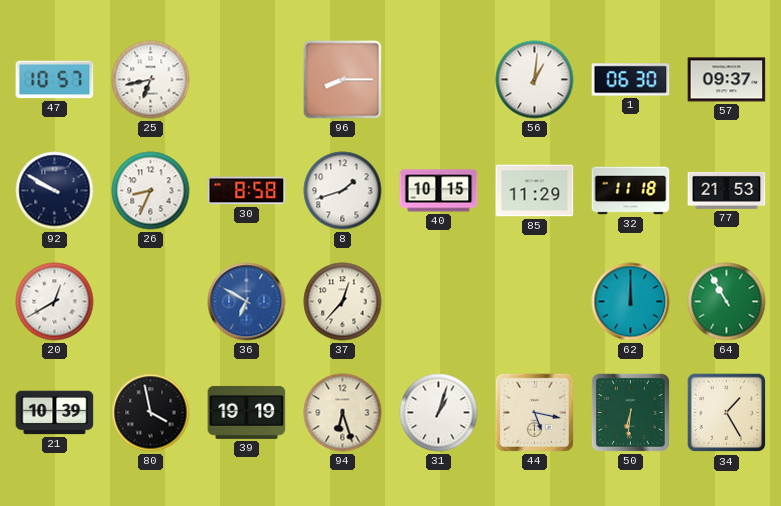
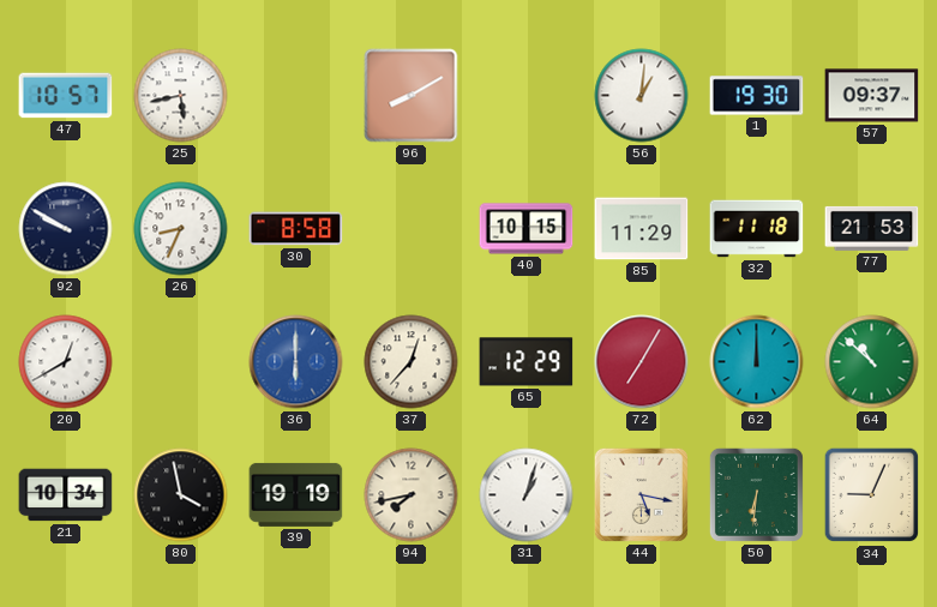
25: 6:43 -> 5:43 (181, 96)
96: 8:15 -> 8:10 (412, 96)
1: 06:30 -> 19:30 (757, 96)
8: 1:42 -> none (343, 191)
36: 6:50 -> 6:00 (296, 362)
65: none -> 12:29 (527, 362)
72: none -> 7:05 (642, 362)
64: 10:55 -> 10:52 (872, 362)
21: 10:39 -> 10:34 (66, 495)
94: 6:27 -> 7:43 (412, 495)
34: 1:25 -> 9:04 (872, 495)
